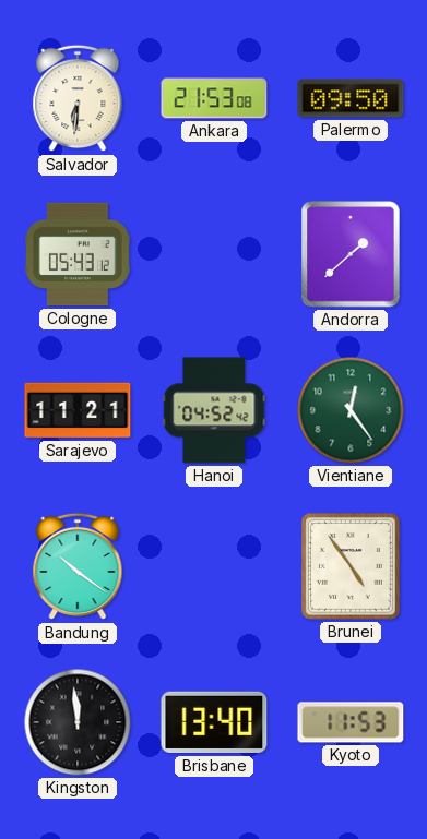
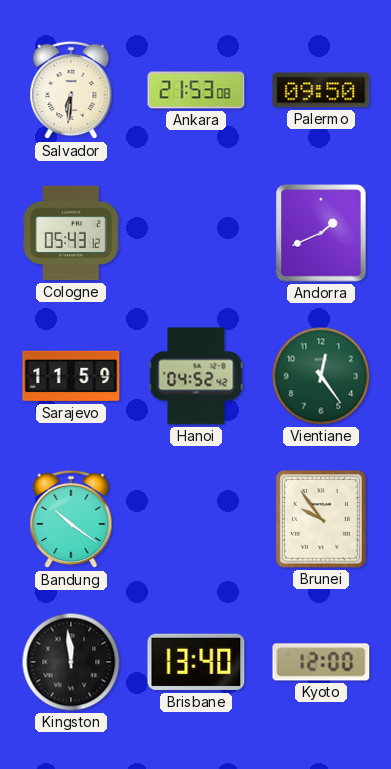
Andorra: 1:38 -> 1:41 (321, 233)
Sarajevo: 11:21 -> 11:59 (71, 376)
Brunei: 4:54 -> 9:54 (321, 519)
Kyoto: 11:53 -> 12:00 (321, 662)
